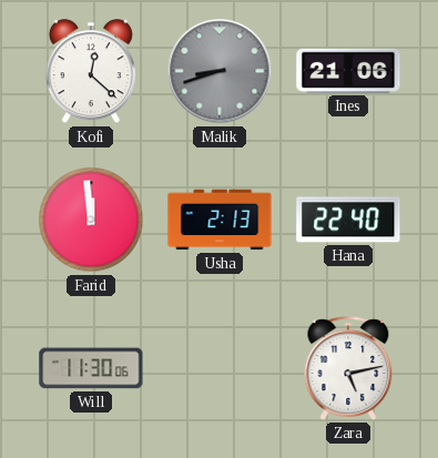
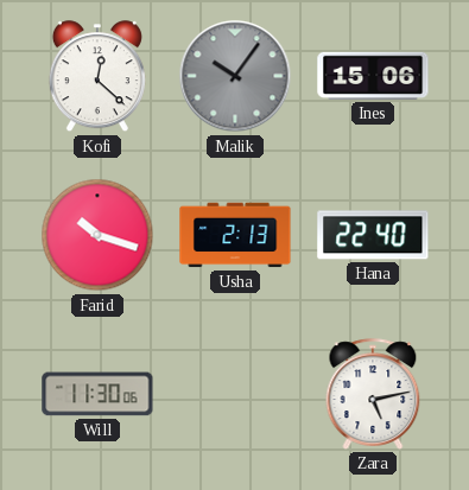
Malik: 8:42 -> 10:06 (235, 76)
Ines: 21:06 -> 15:06 (373, 76)
Farid: 11:59 -> 10:18 (97, 235)
